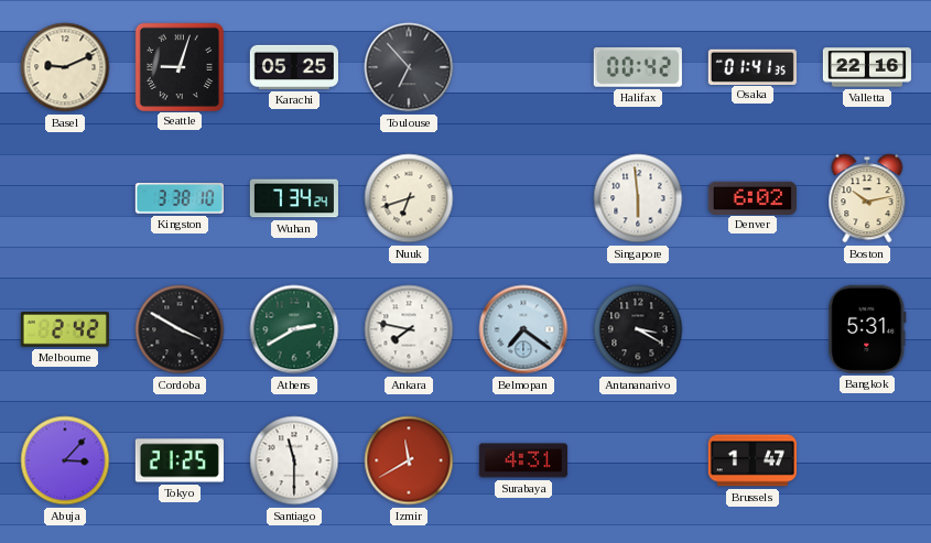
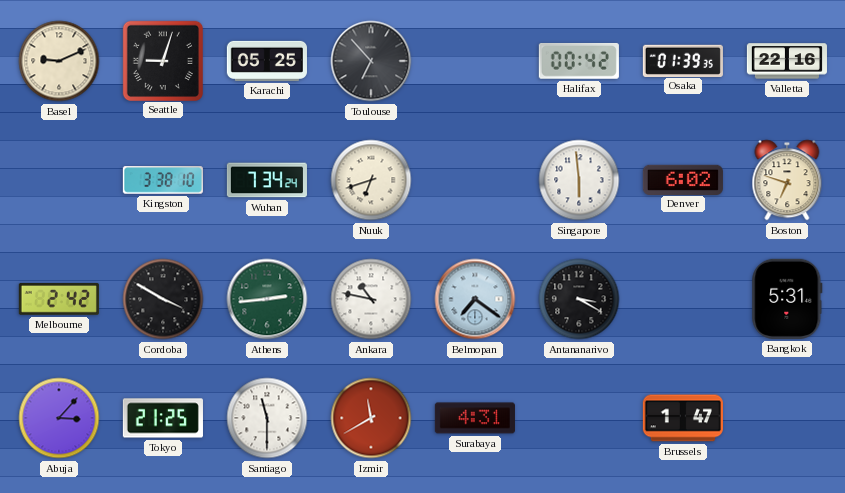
Osaka: 01:41 -> 01:39 (683, 60)
Boston: 10:13 -> 6:48 (787, 180)
Athens: 2:40 -> 2:44 (267, 299)
Ankara: 7:47 -> 10:47 (371, 299)
